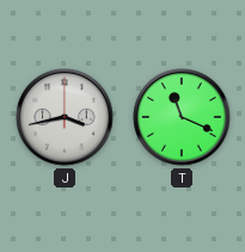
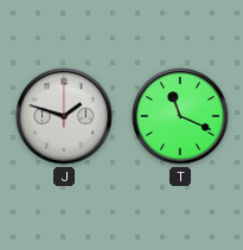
J: 3:43 -> 1:48 (64, 116)
